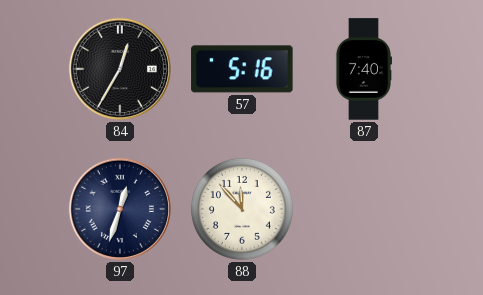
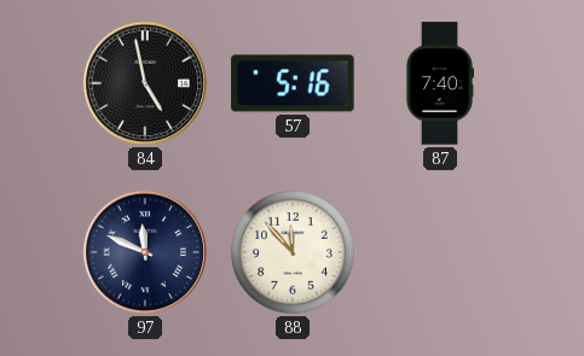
84: 12:35 -> 4:58 (145, 83)
97: 12:33 -> 11:49 (145, 252)
